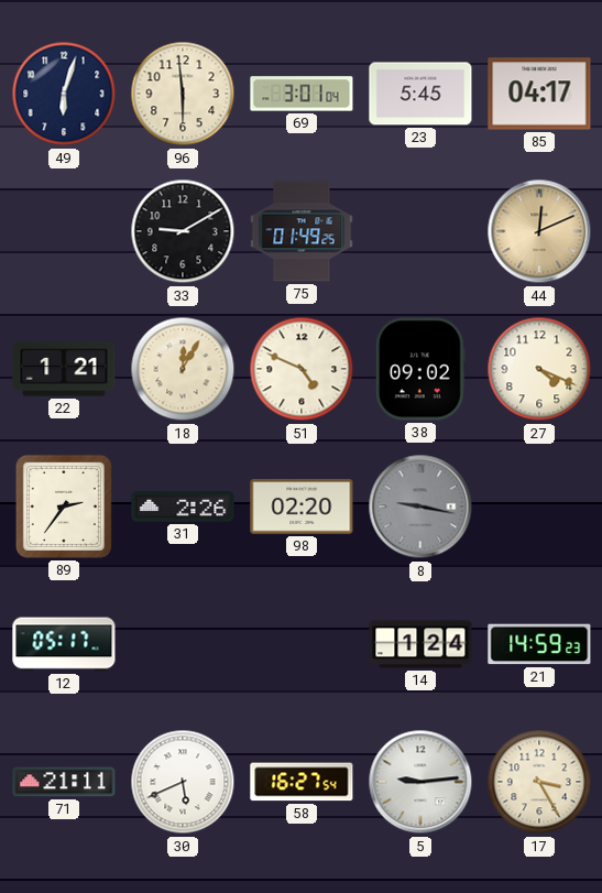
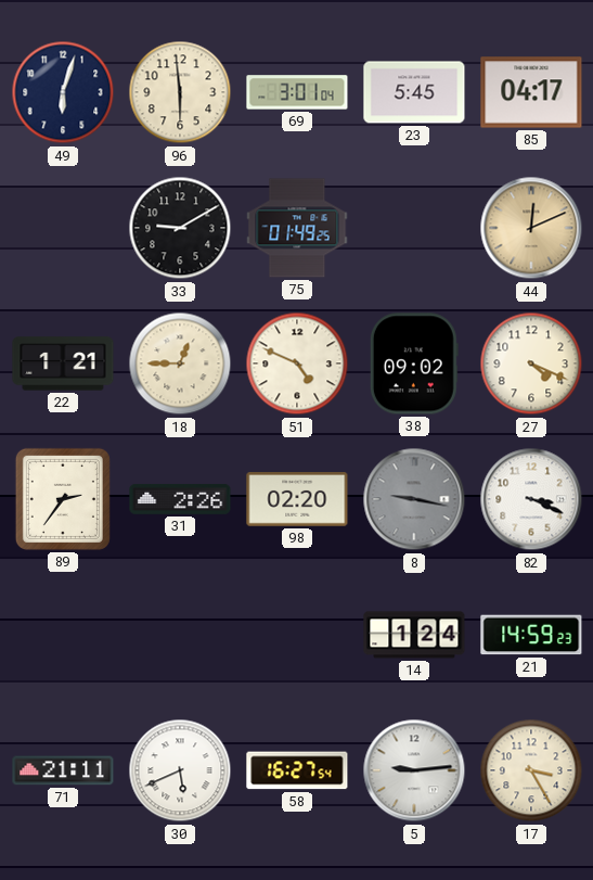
18: 12:05 -> 12:45 (180, 364)
82: none -> 3:19 (531, 499)
12: 05:17 -> none (64, 644)
